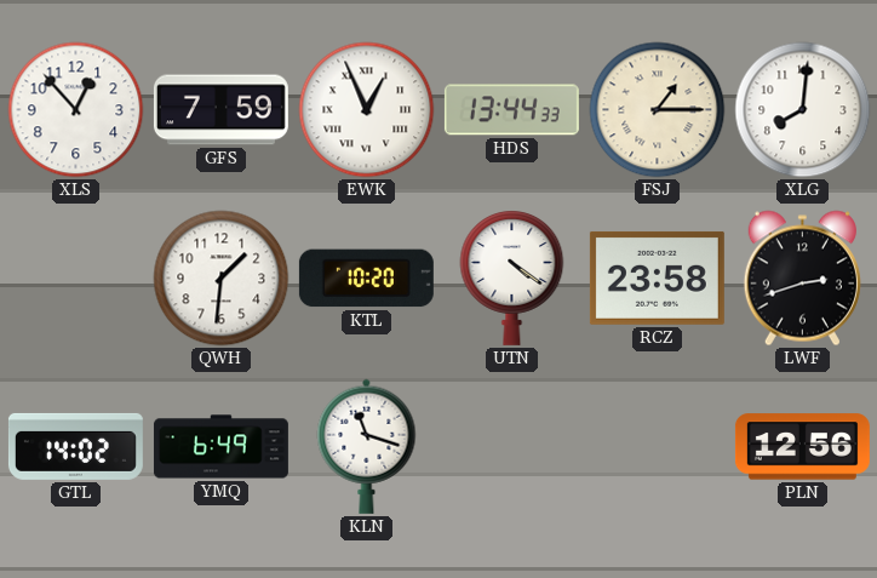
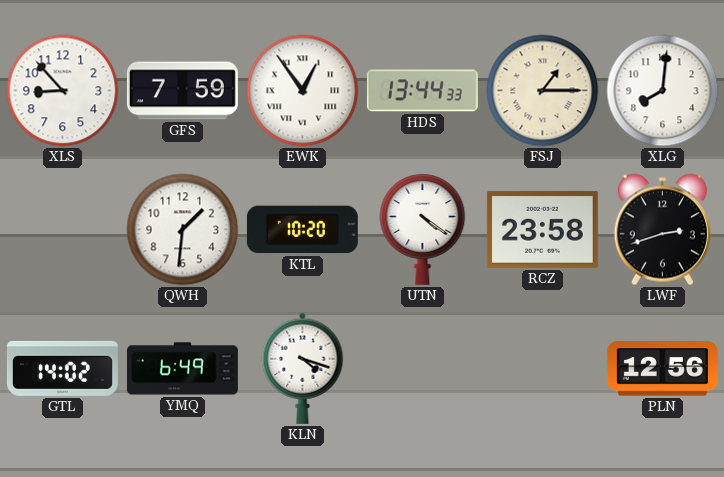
XLS: 12:53 -> 8:53 (63, 91)
EWK: 12:56 -> 12:54 (303, 91)
KLN: 11:18 -> 4:18 (303, 368)
